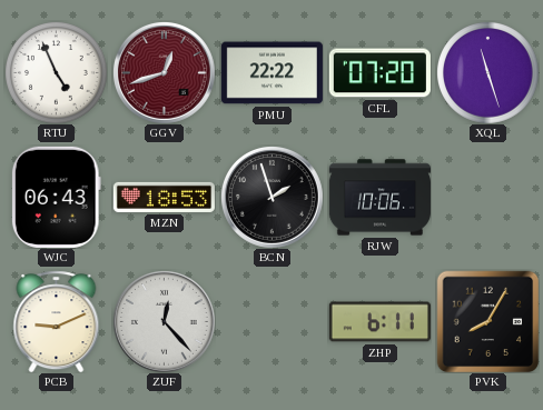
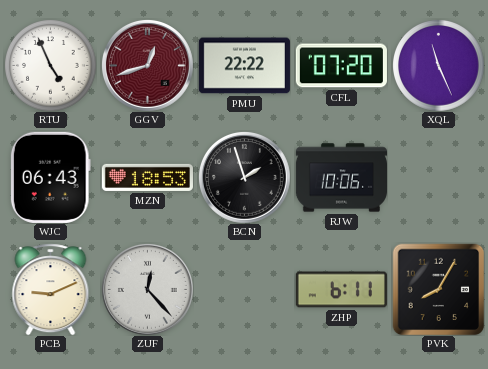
XQL: 11:27 -> 11:26 (439, 66)
